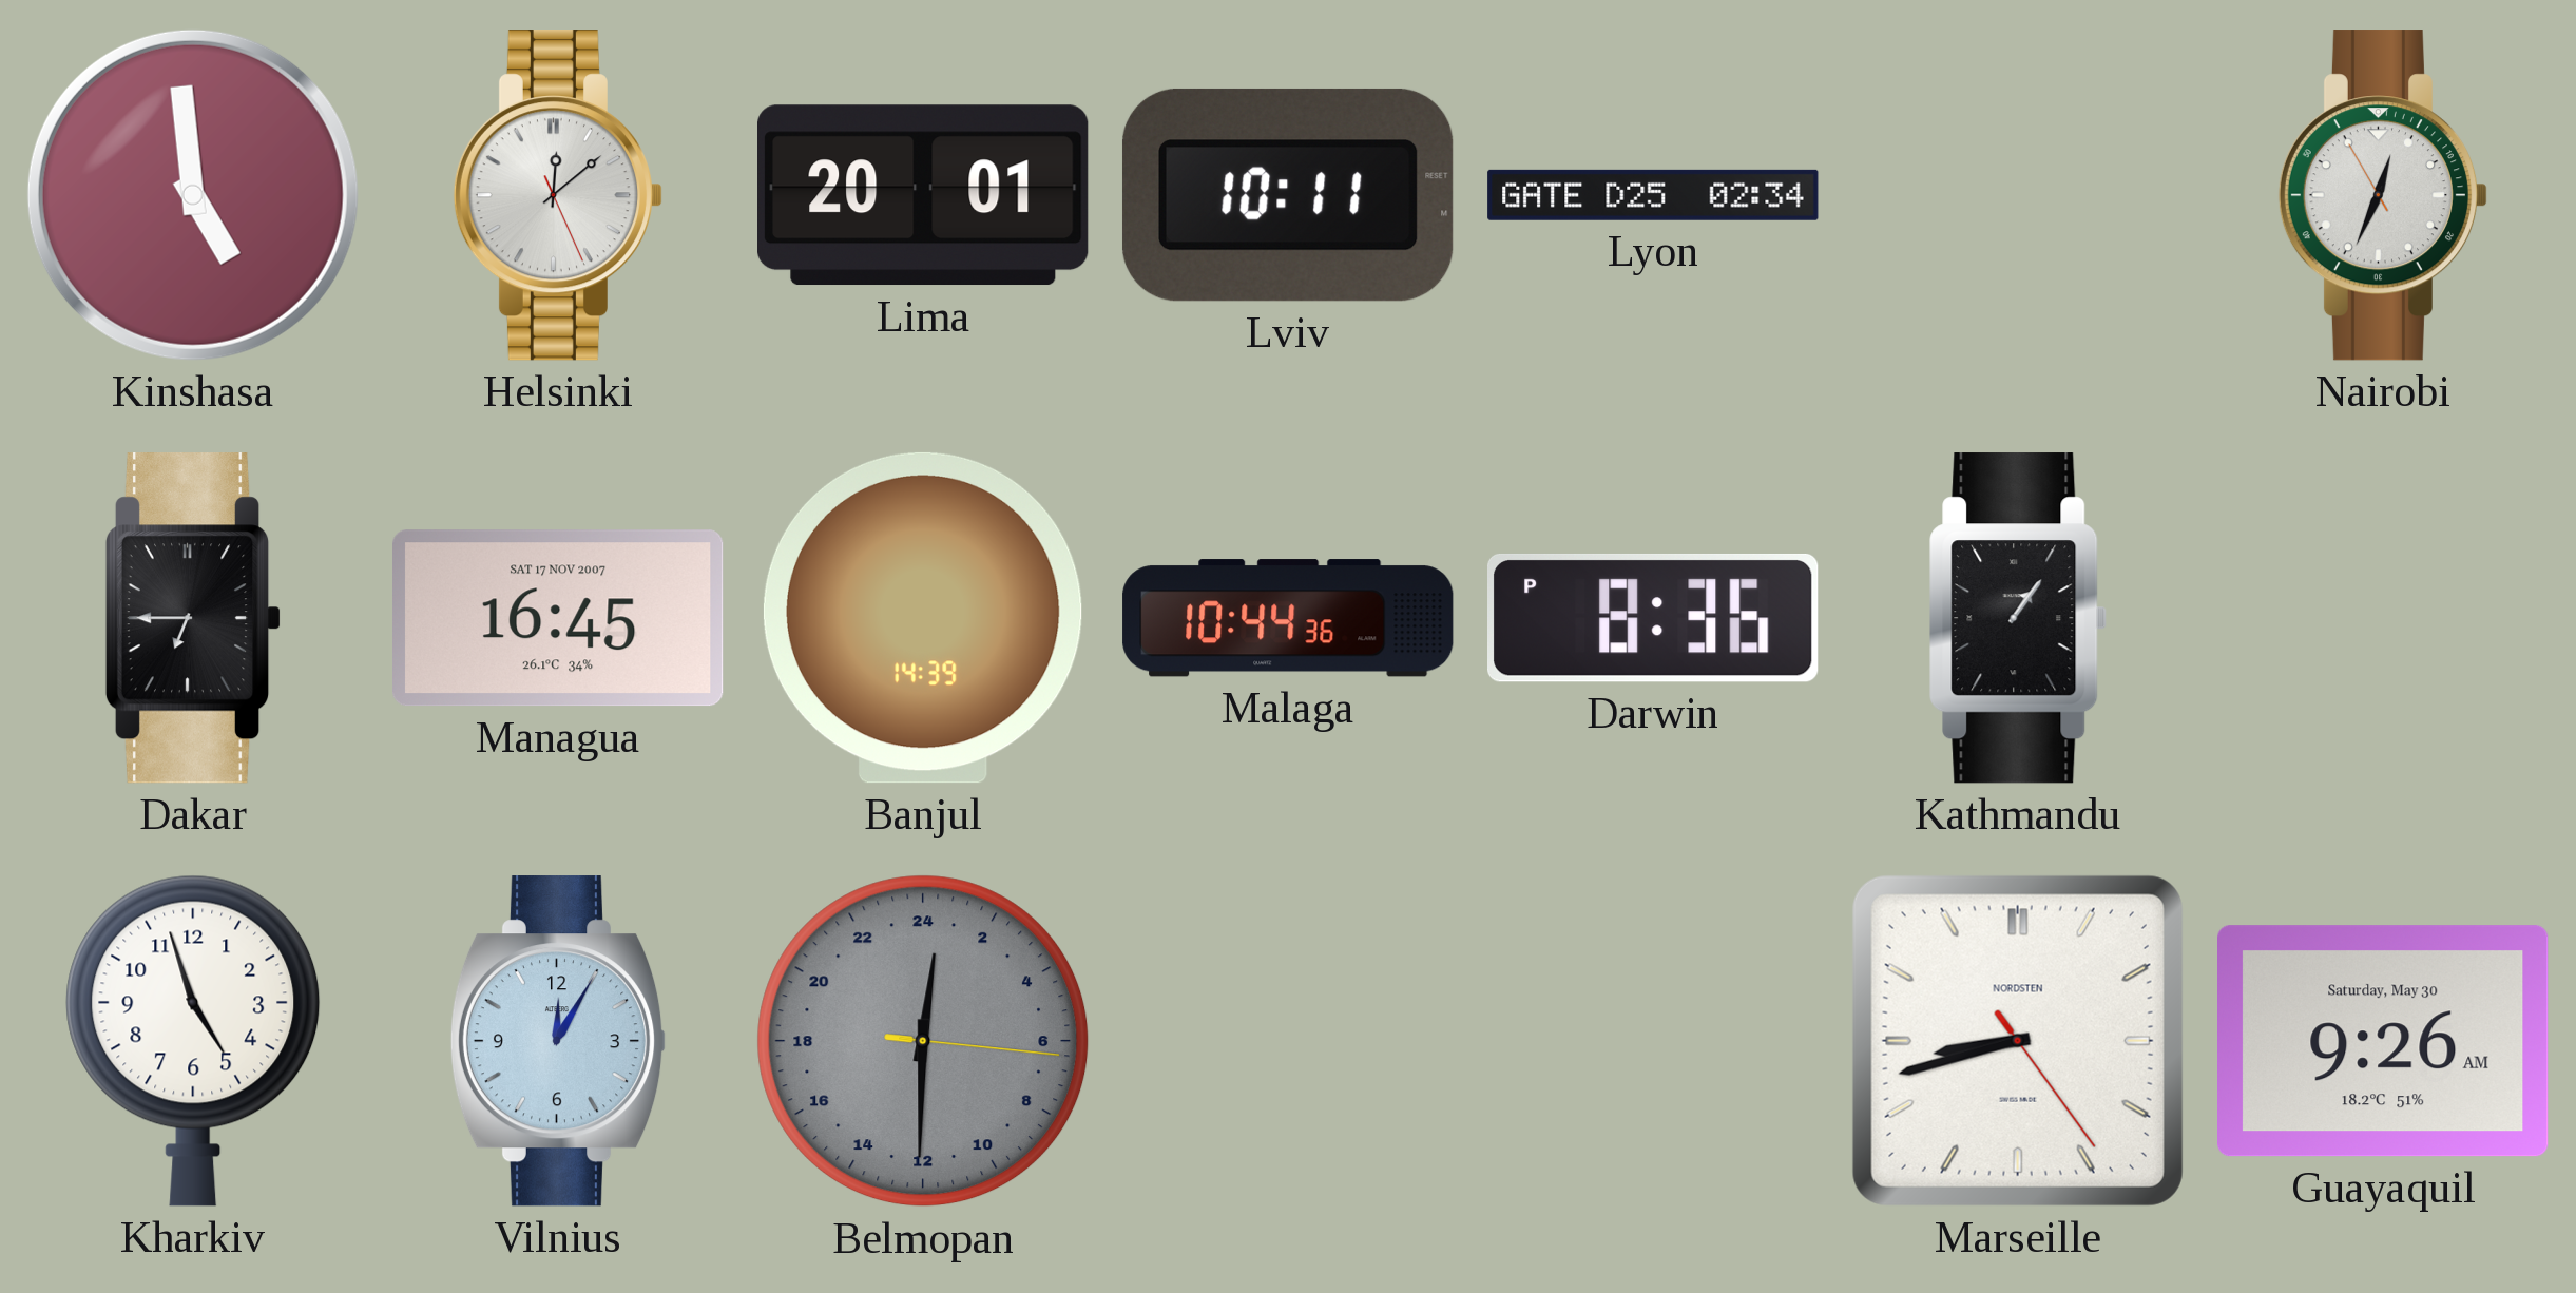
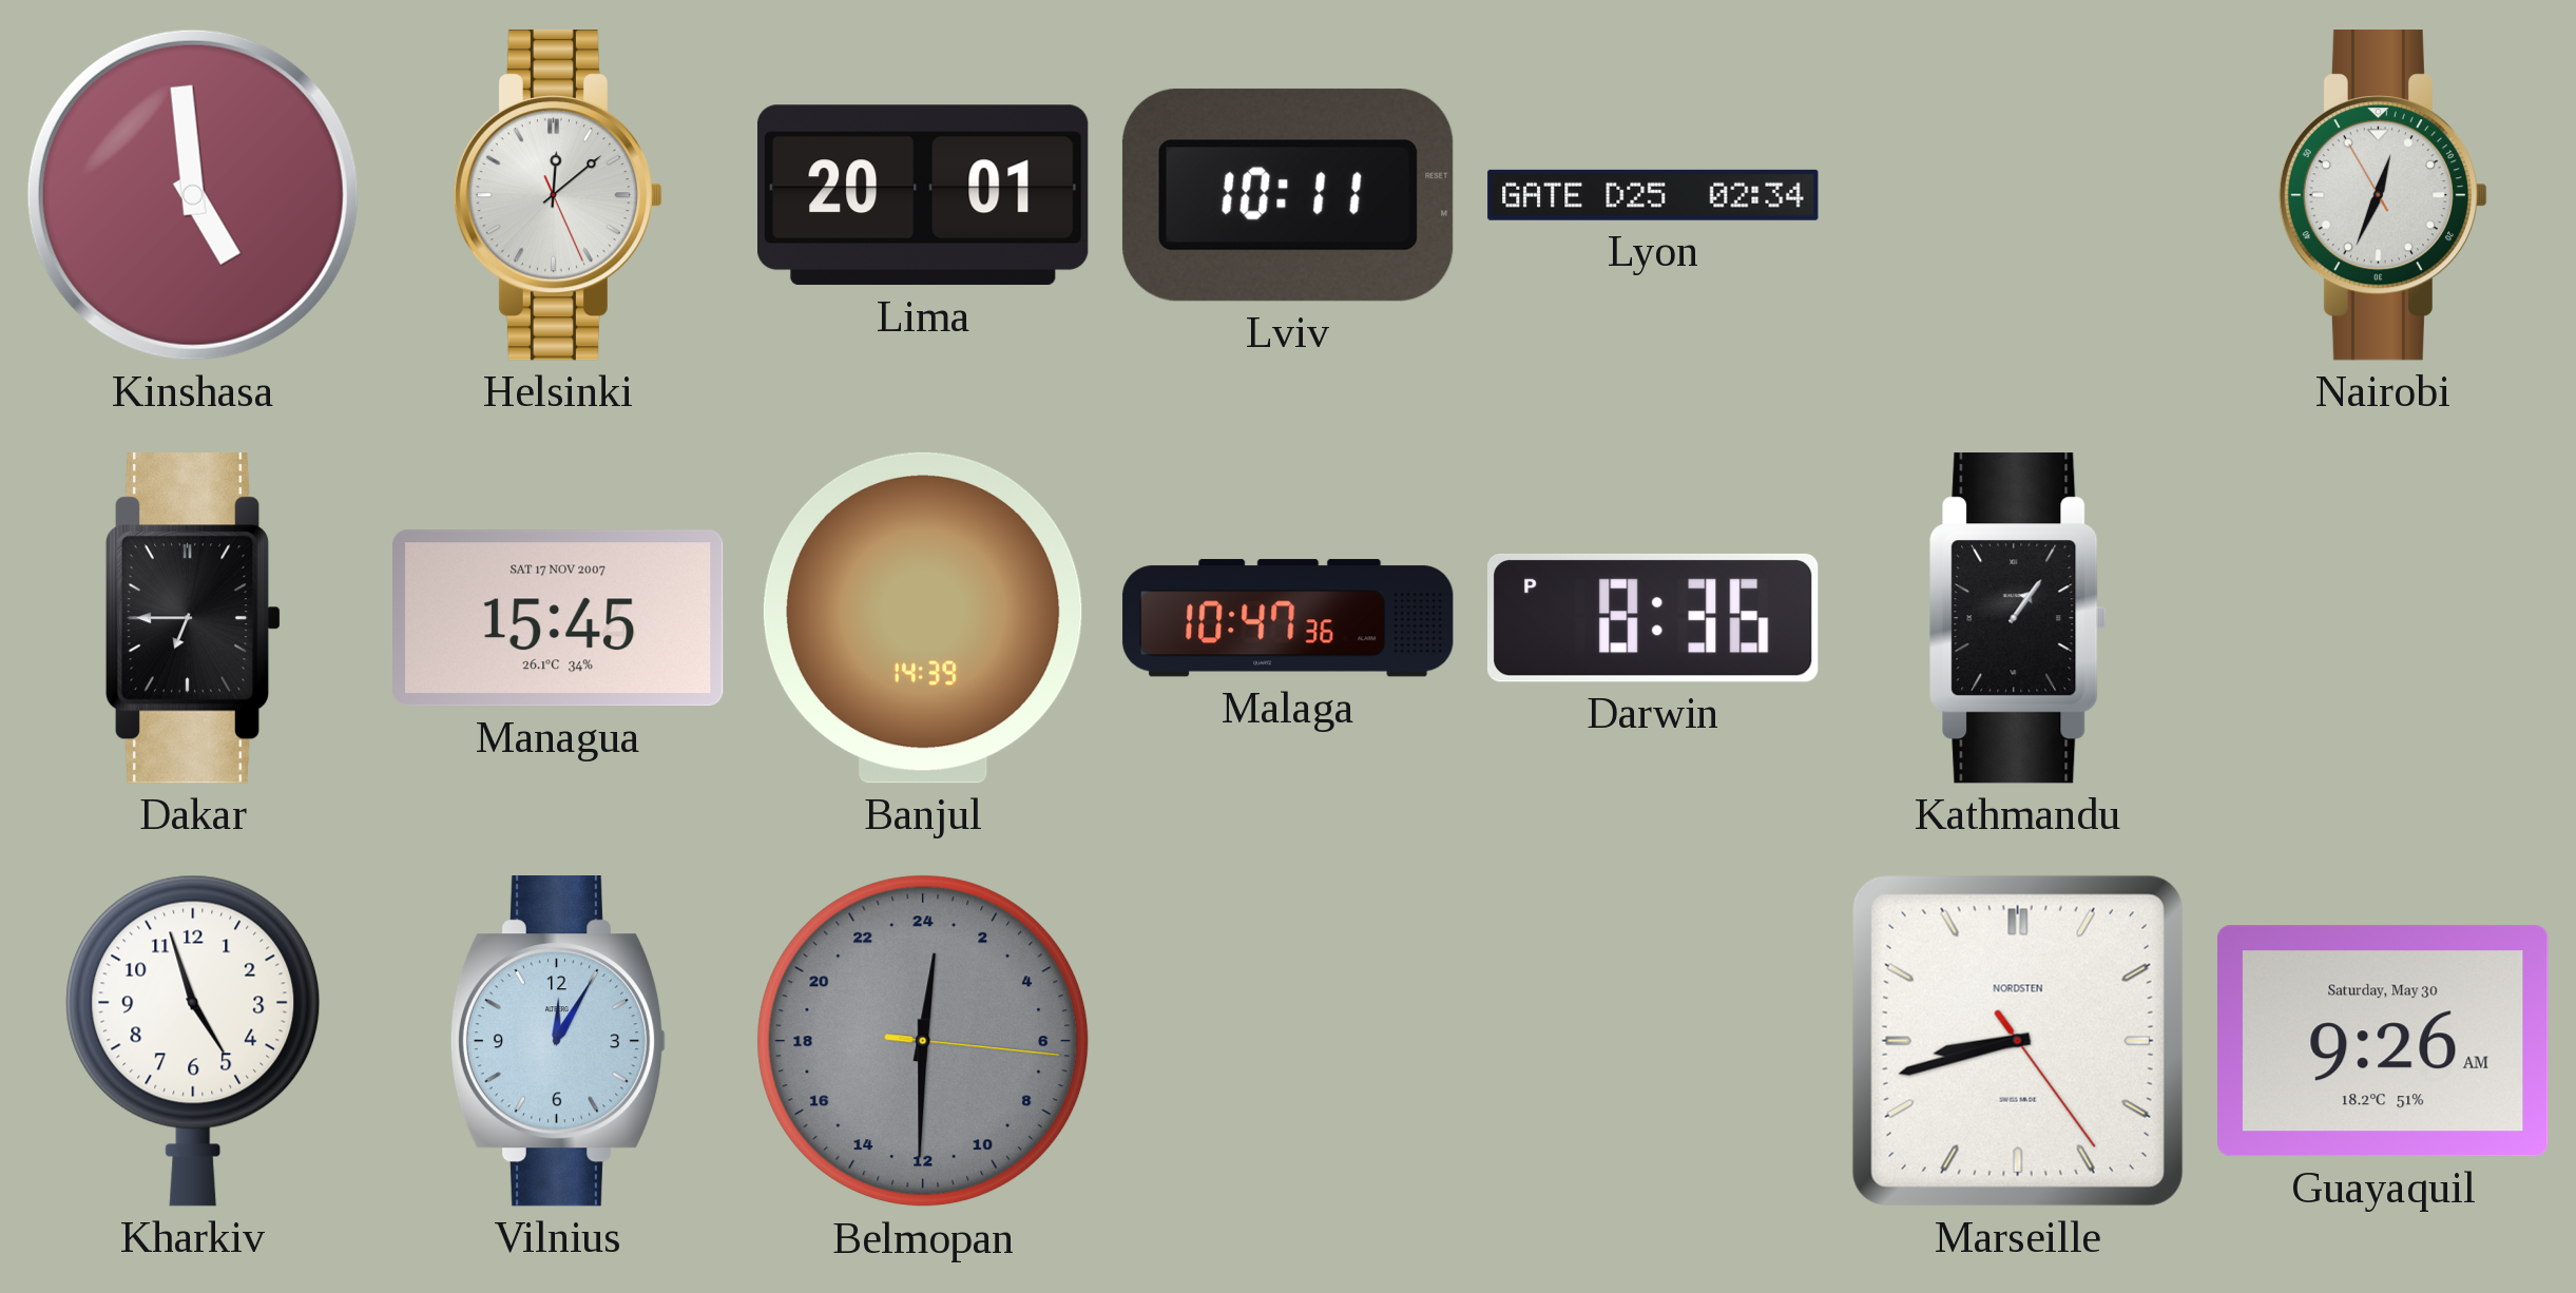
Managua: 16:45 -> 15:45 (559, 618)
Malaga: 10:44 -> 10:47 (1288, 618)
